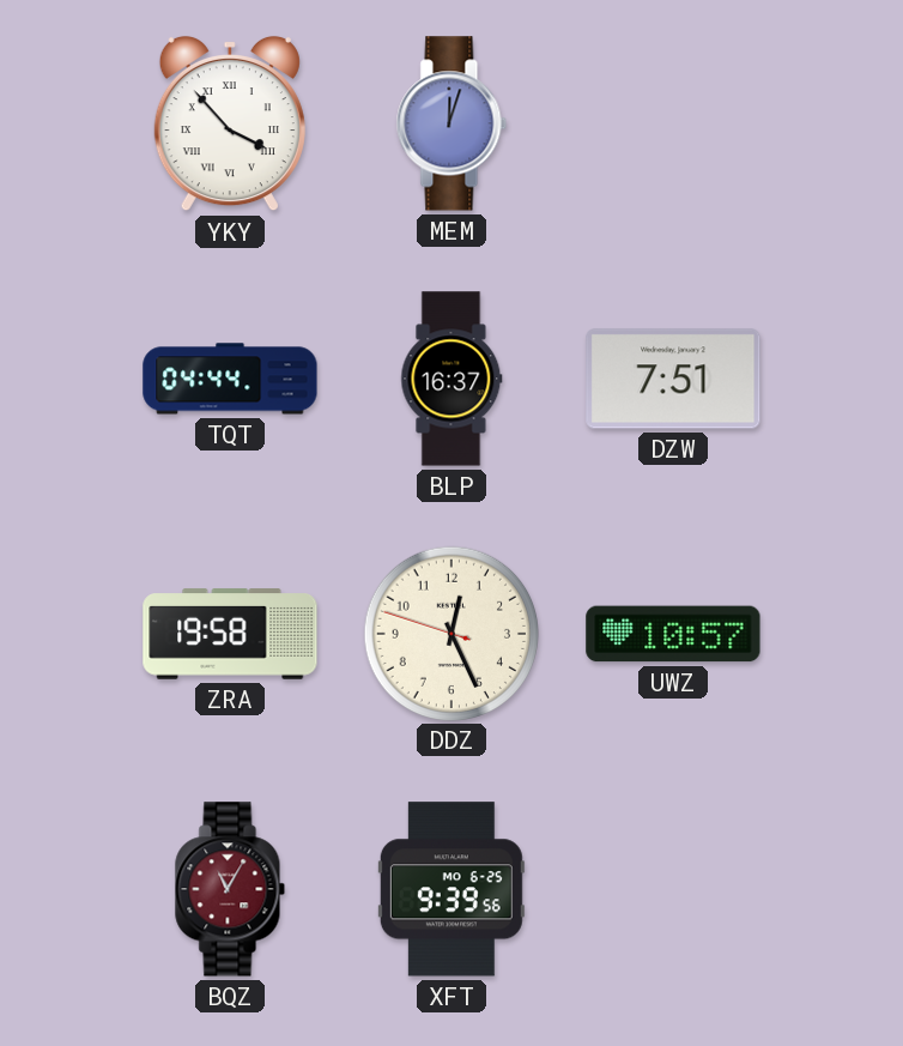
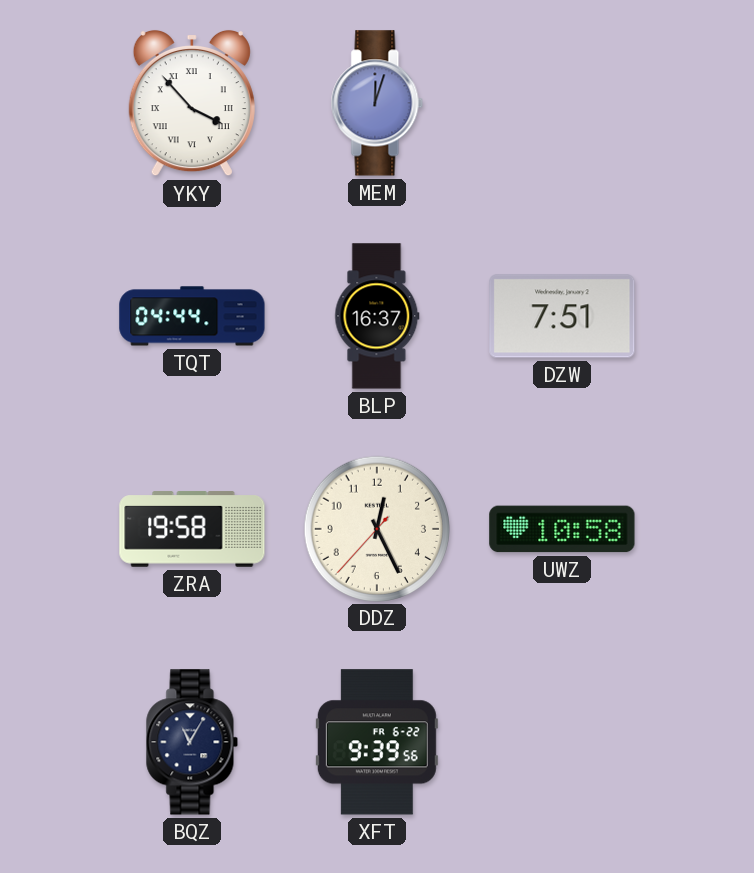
DDZ: 12:25:48 -> 12:25:37 (376, 528)
UWZ: 10:57 -> 10:58 (562, 529)
BQZ dial: burgundy -> navy (192, 742)
XFT date: MO 6-25 -> FR 6-22 (377, 742)
